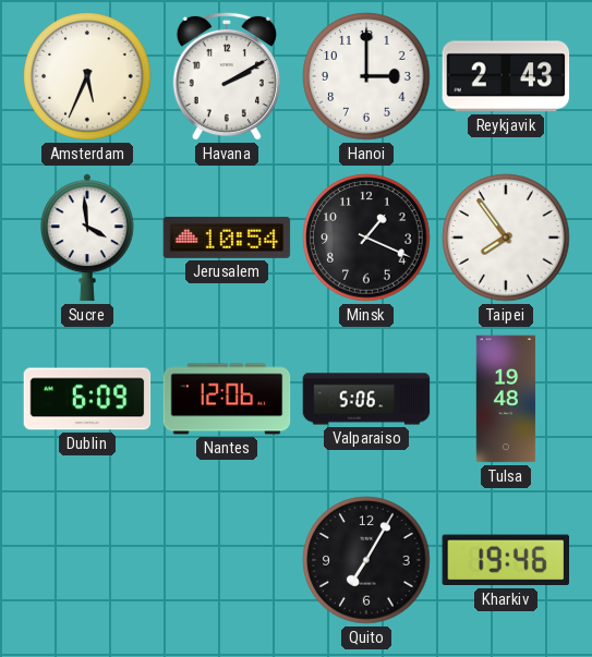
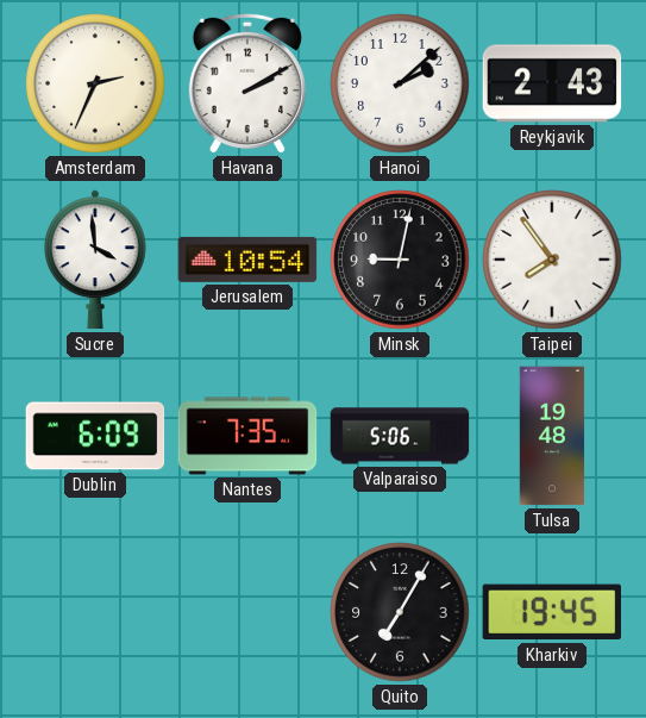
Amsterdam: 5:34 -> 2:34 (95, 83)
Hanoi: 3:00 -> 2:08 (400, 83)
Minsk: 1:19 -> 9:02 (400, 260)
Nantes: 12:06 -> 7:35 (247, 436)
Kharkiv: 19:46 -> 19:45 (551, 612)
